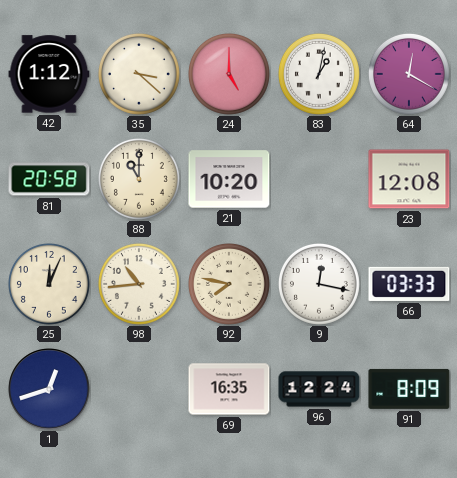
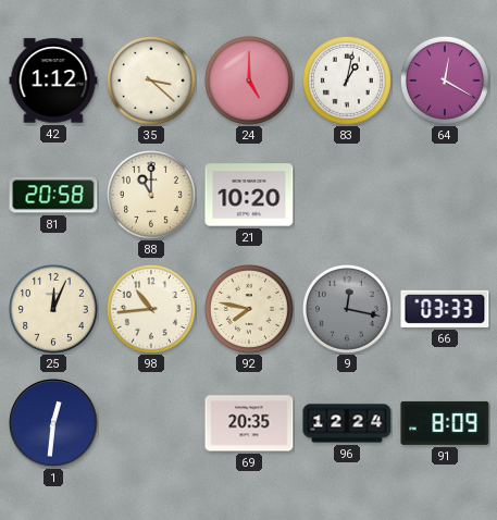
23: 12:08 -> none (409, 179)
9 dial: white -> grey (347, 309)
1: 12:42 -> 12:31 (53, 423)
69: 16:35 -> 20:35 (249, 423)
